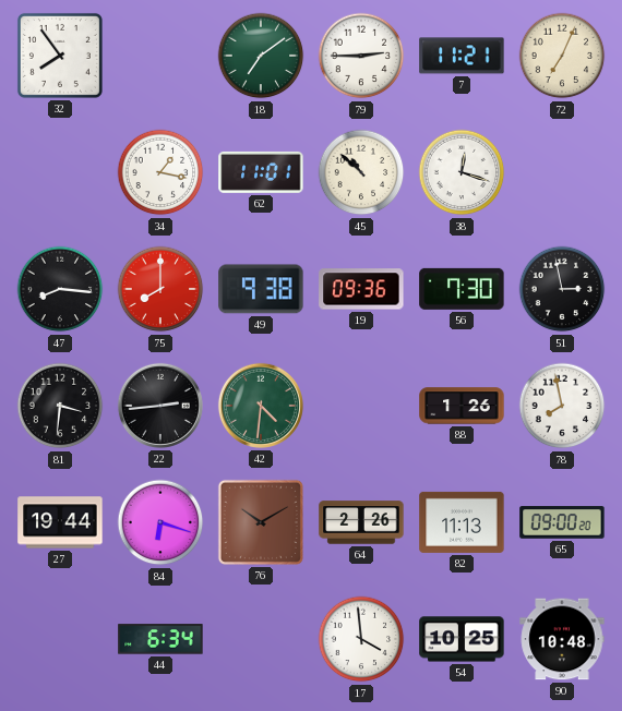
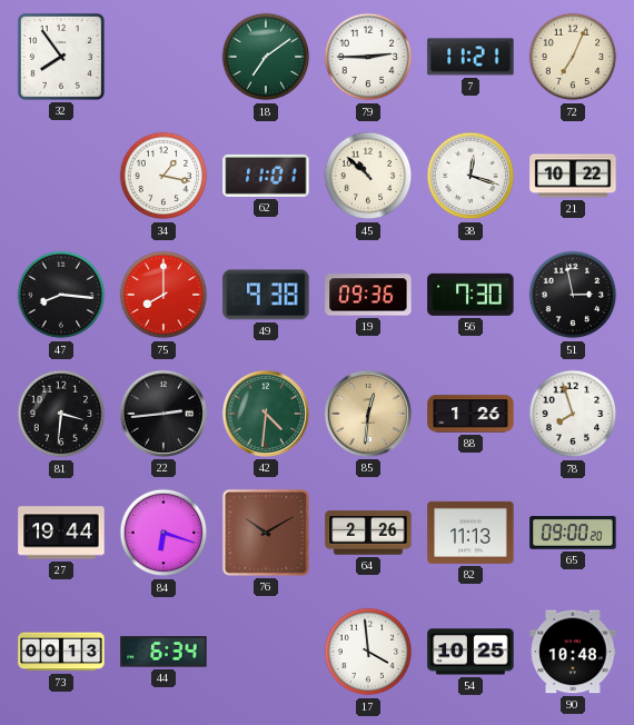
21: none -> 10:22 (573, 176)
85: none -> 12:31 (368, 414)
78: 7:58 -> 7:57 (573, 414)
73: none -> 00:13 (61, 652)
